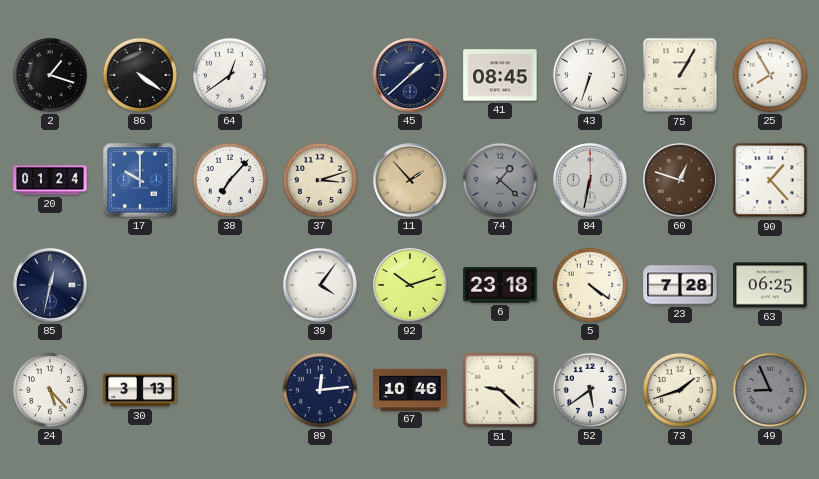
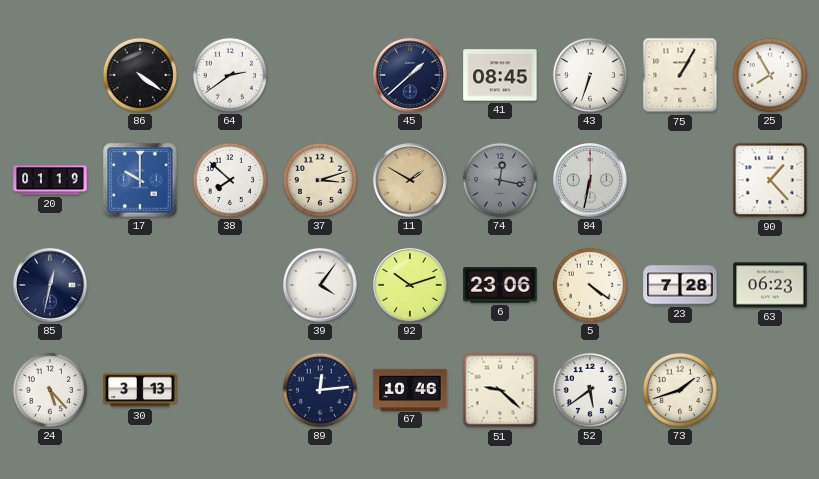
2: 1:18 -> none (50, 75)
64: 12:39 -> 2:39 (230, 75)
20: 01:24 -> 01:19 (50, 180)
38: 7:07 -> 7:52 (230, 180)
11: 1:53 -> 1:50 (410, 180)
74: 1:22 -> 12:17 (500, 180)
60: 12:48 -> none (680, 180)
6: 23:18 -> 23:06 (500, 285)
63: 06:25 -> 06:23 (770, 285)
49: 8:56 -> none (770, 390)
